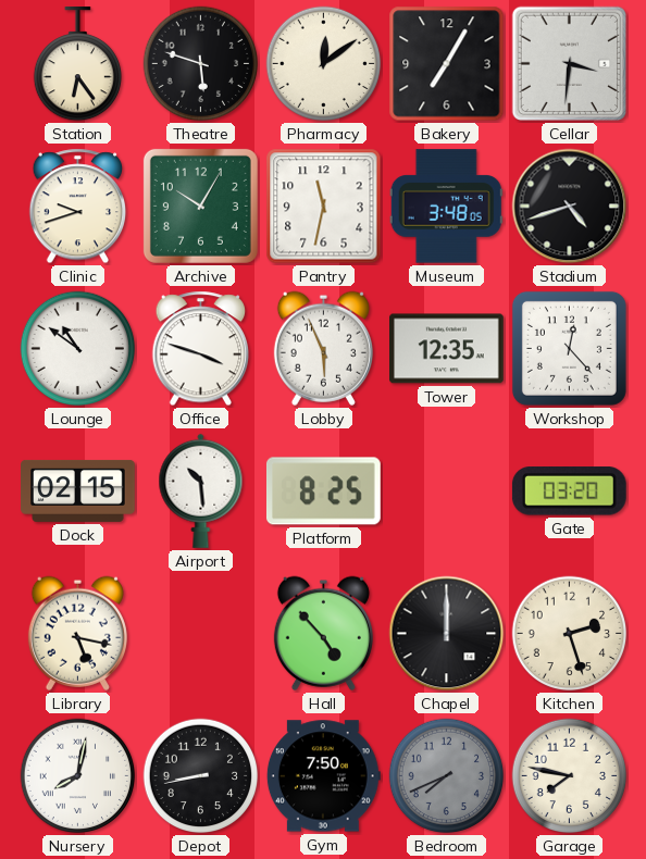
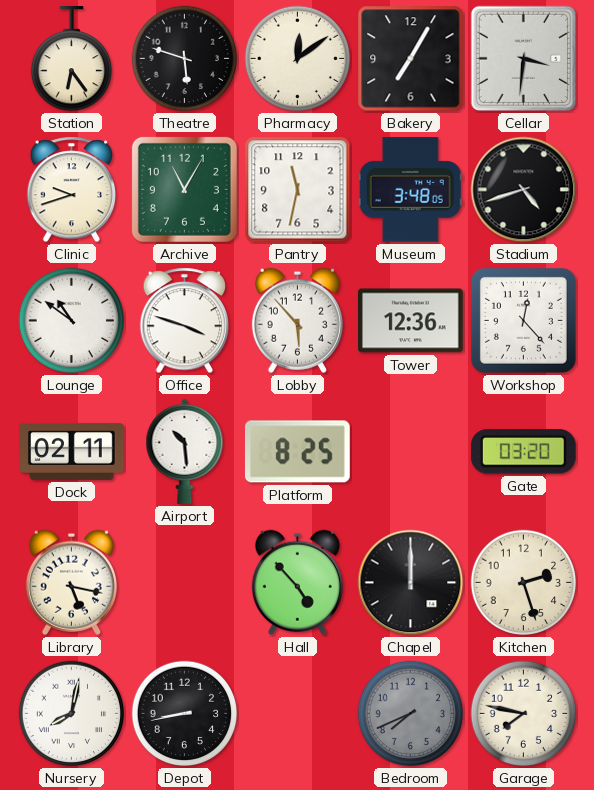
Archive: 10:05 -> 11:05 (184, 189)
Lobby: 5:56 -> 5:53 (297, 320)
Tower: 12:35 -> 12:36 (411, 321)
Dock: 02:15 -> 02:11 (72, 451)
Gym: 7:50 -> none (323, 776)
